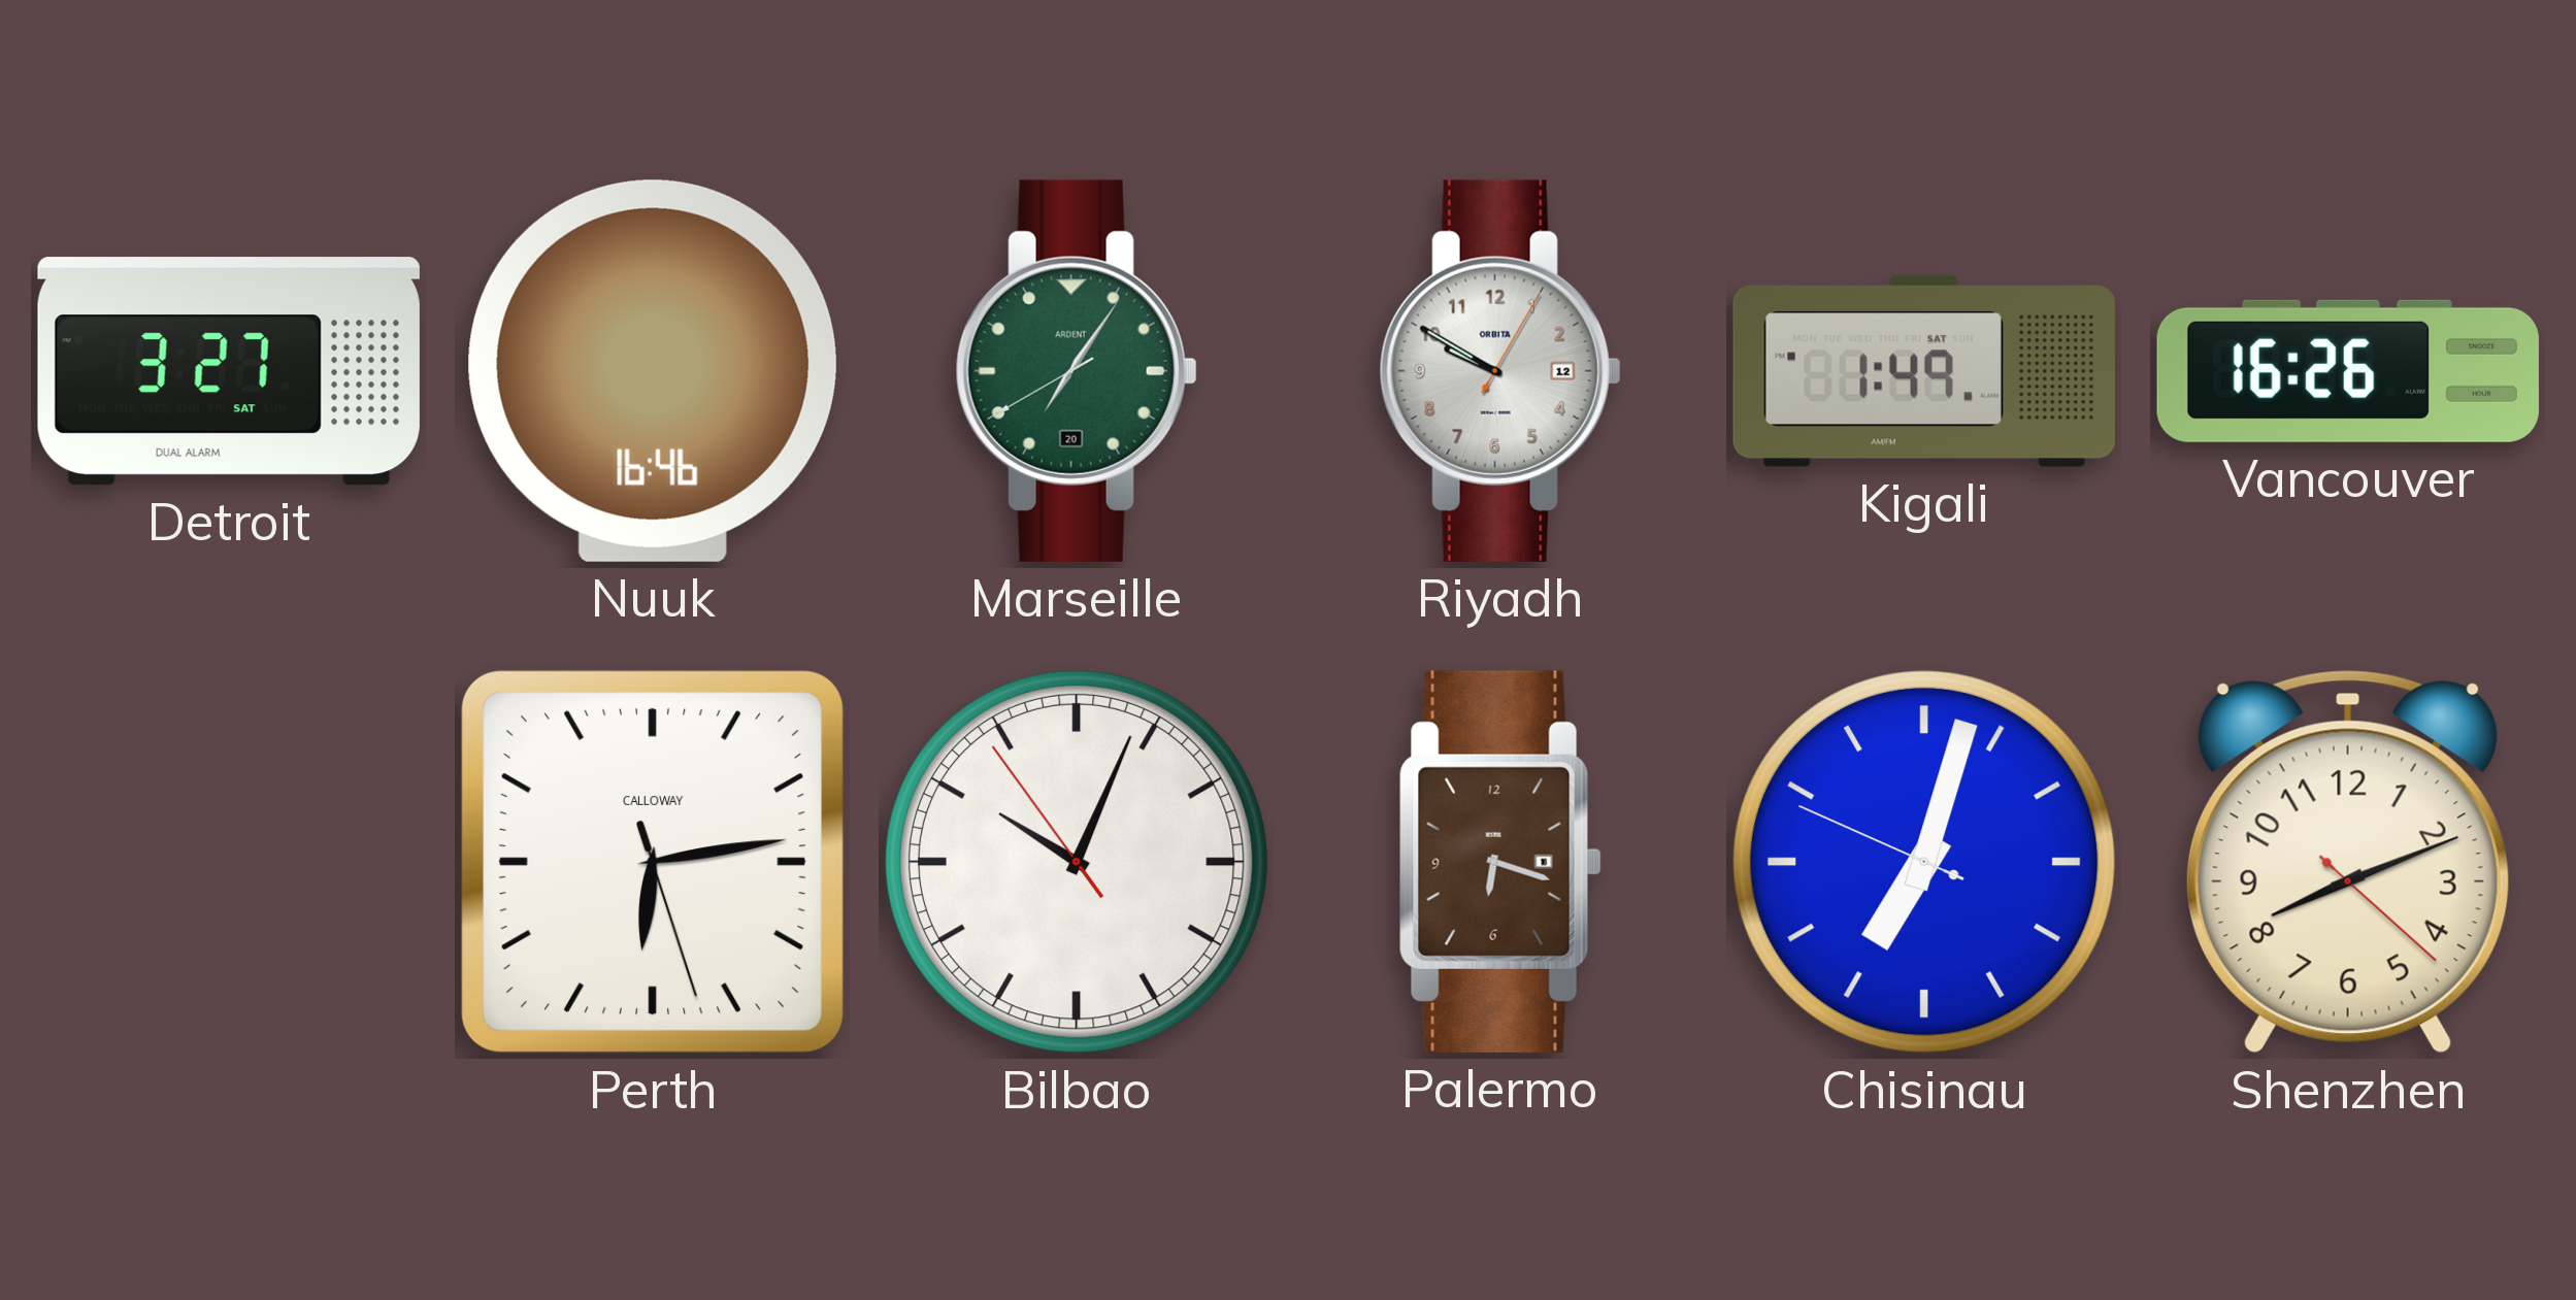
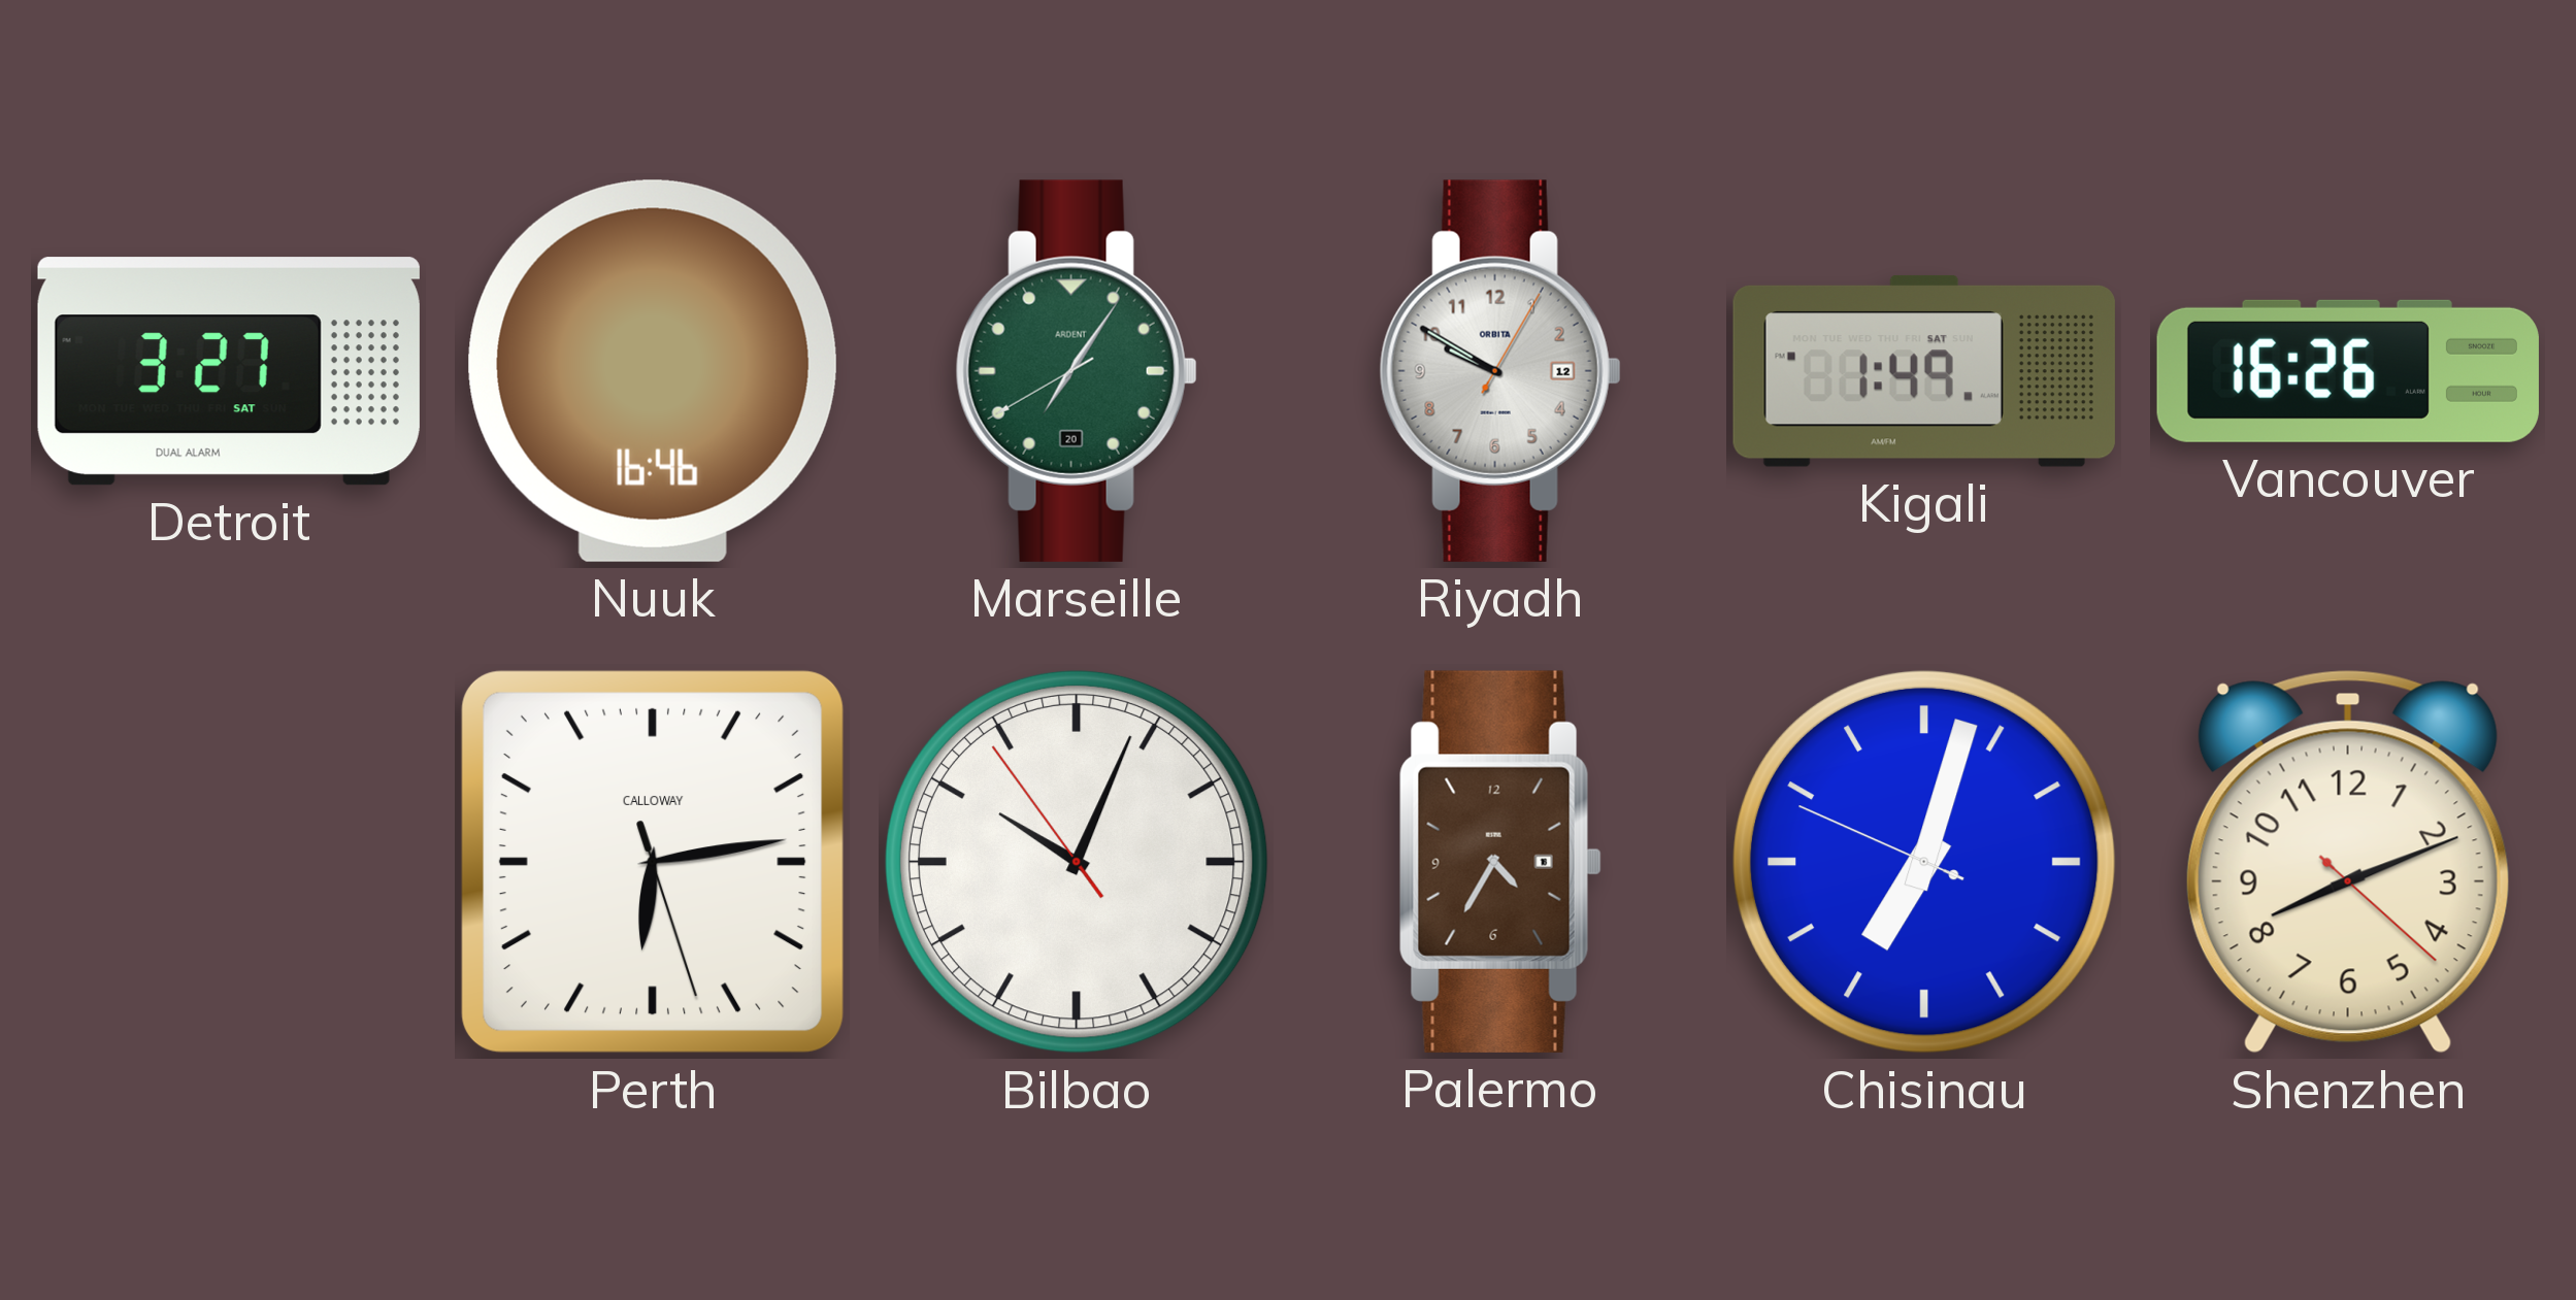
Palermo: 6:18 -> 4:35 (1500, 862)
